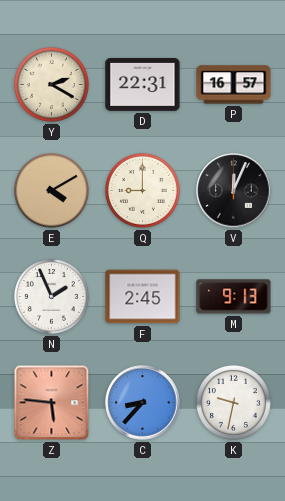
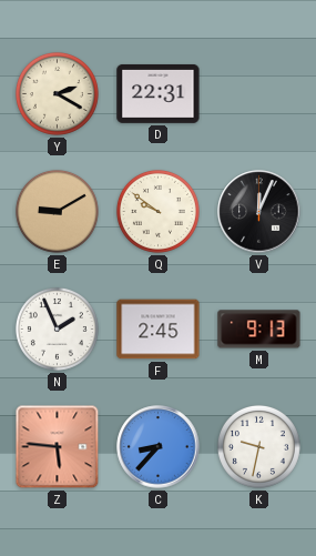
P: 16:57 -> none (234, 85)
E: 4:10 -> 9:10 (57, 211)
Q: 9:00 -> 9:51 (157, 211)
